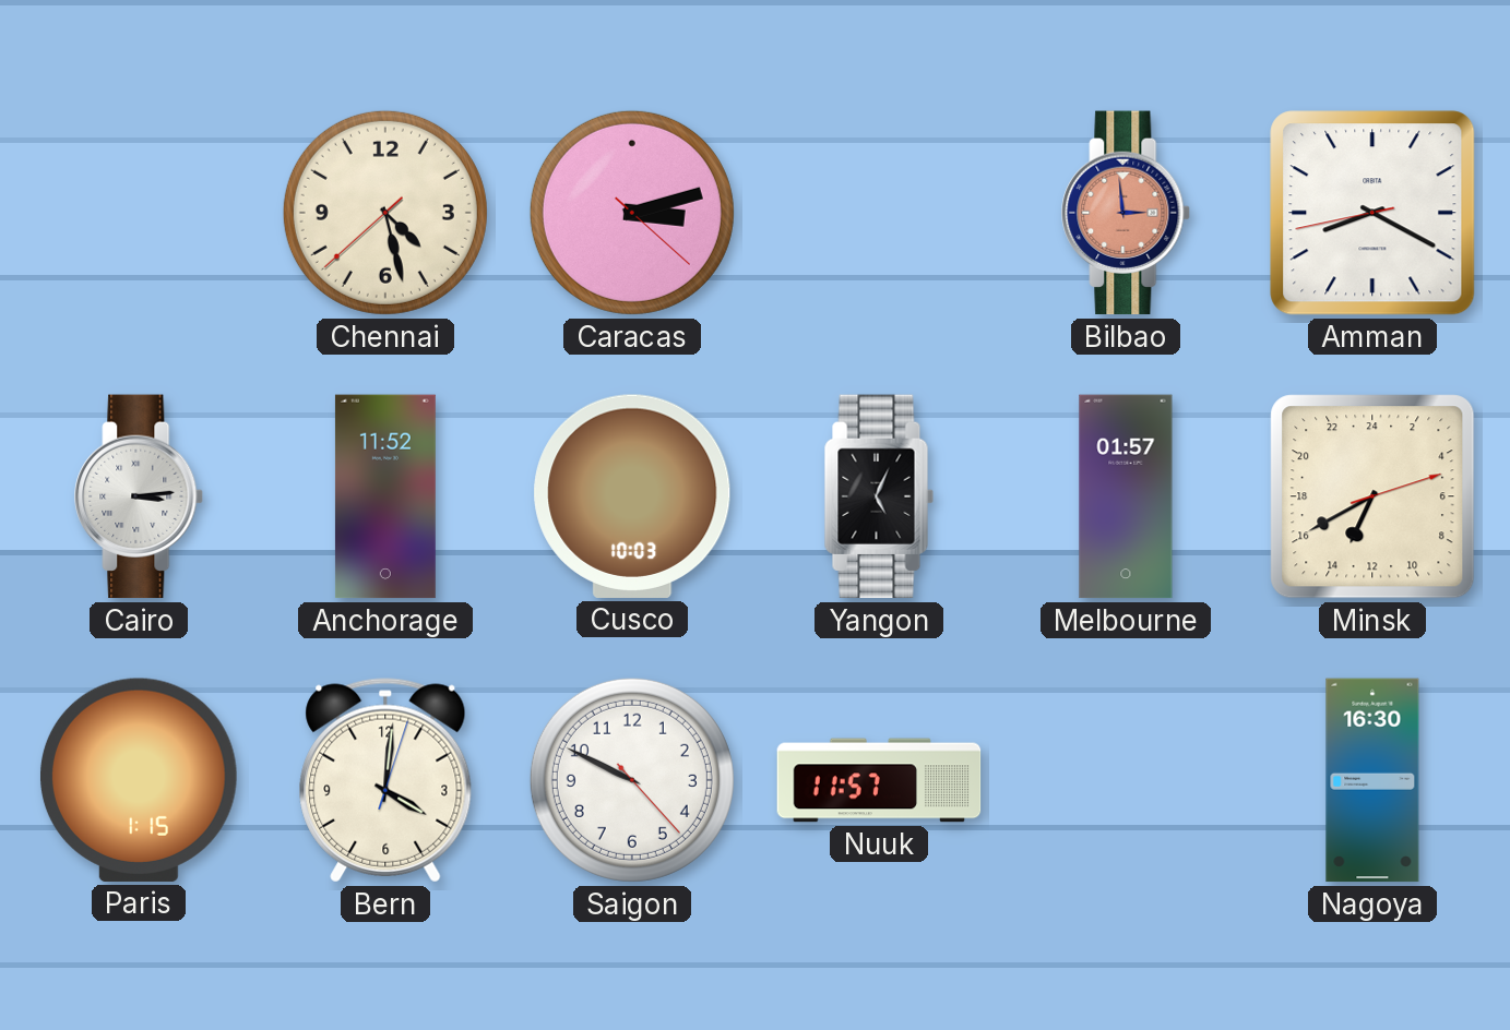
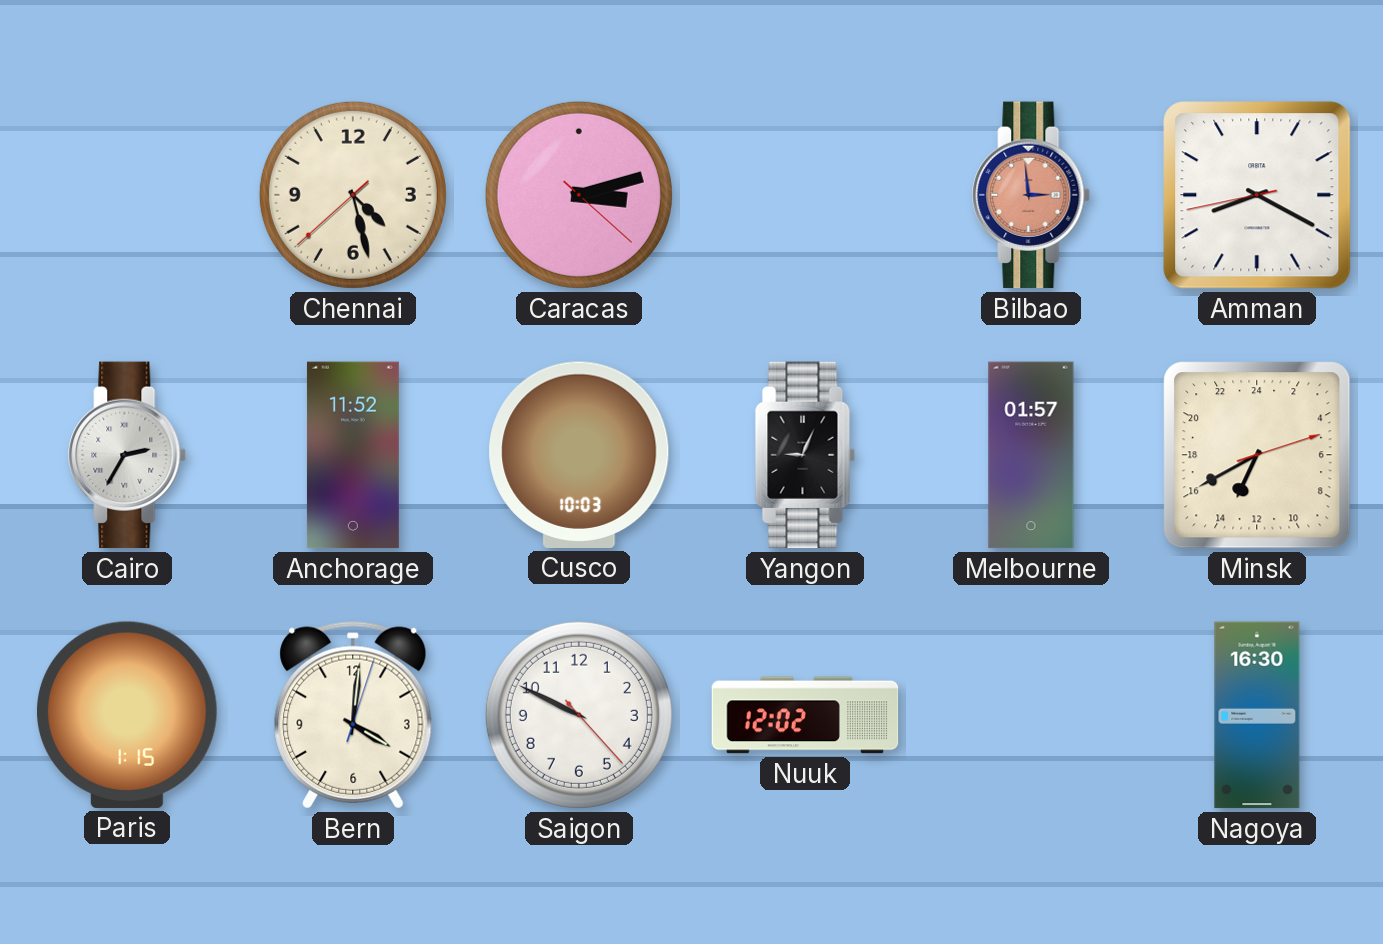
Cairo: 3:14 -> 2:35 (128, 455)
Yangon: 5:04 -> 9:04 (805, 455)
Nuuk: 11:57 -> 12:02 (805, 715)
